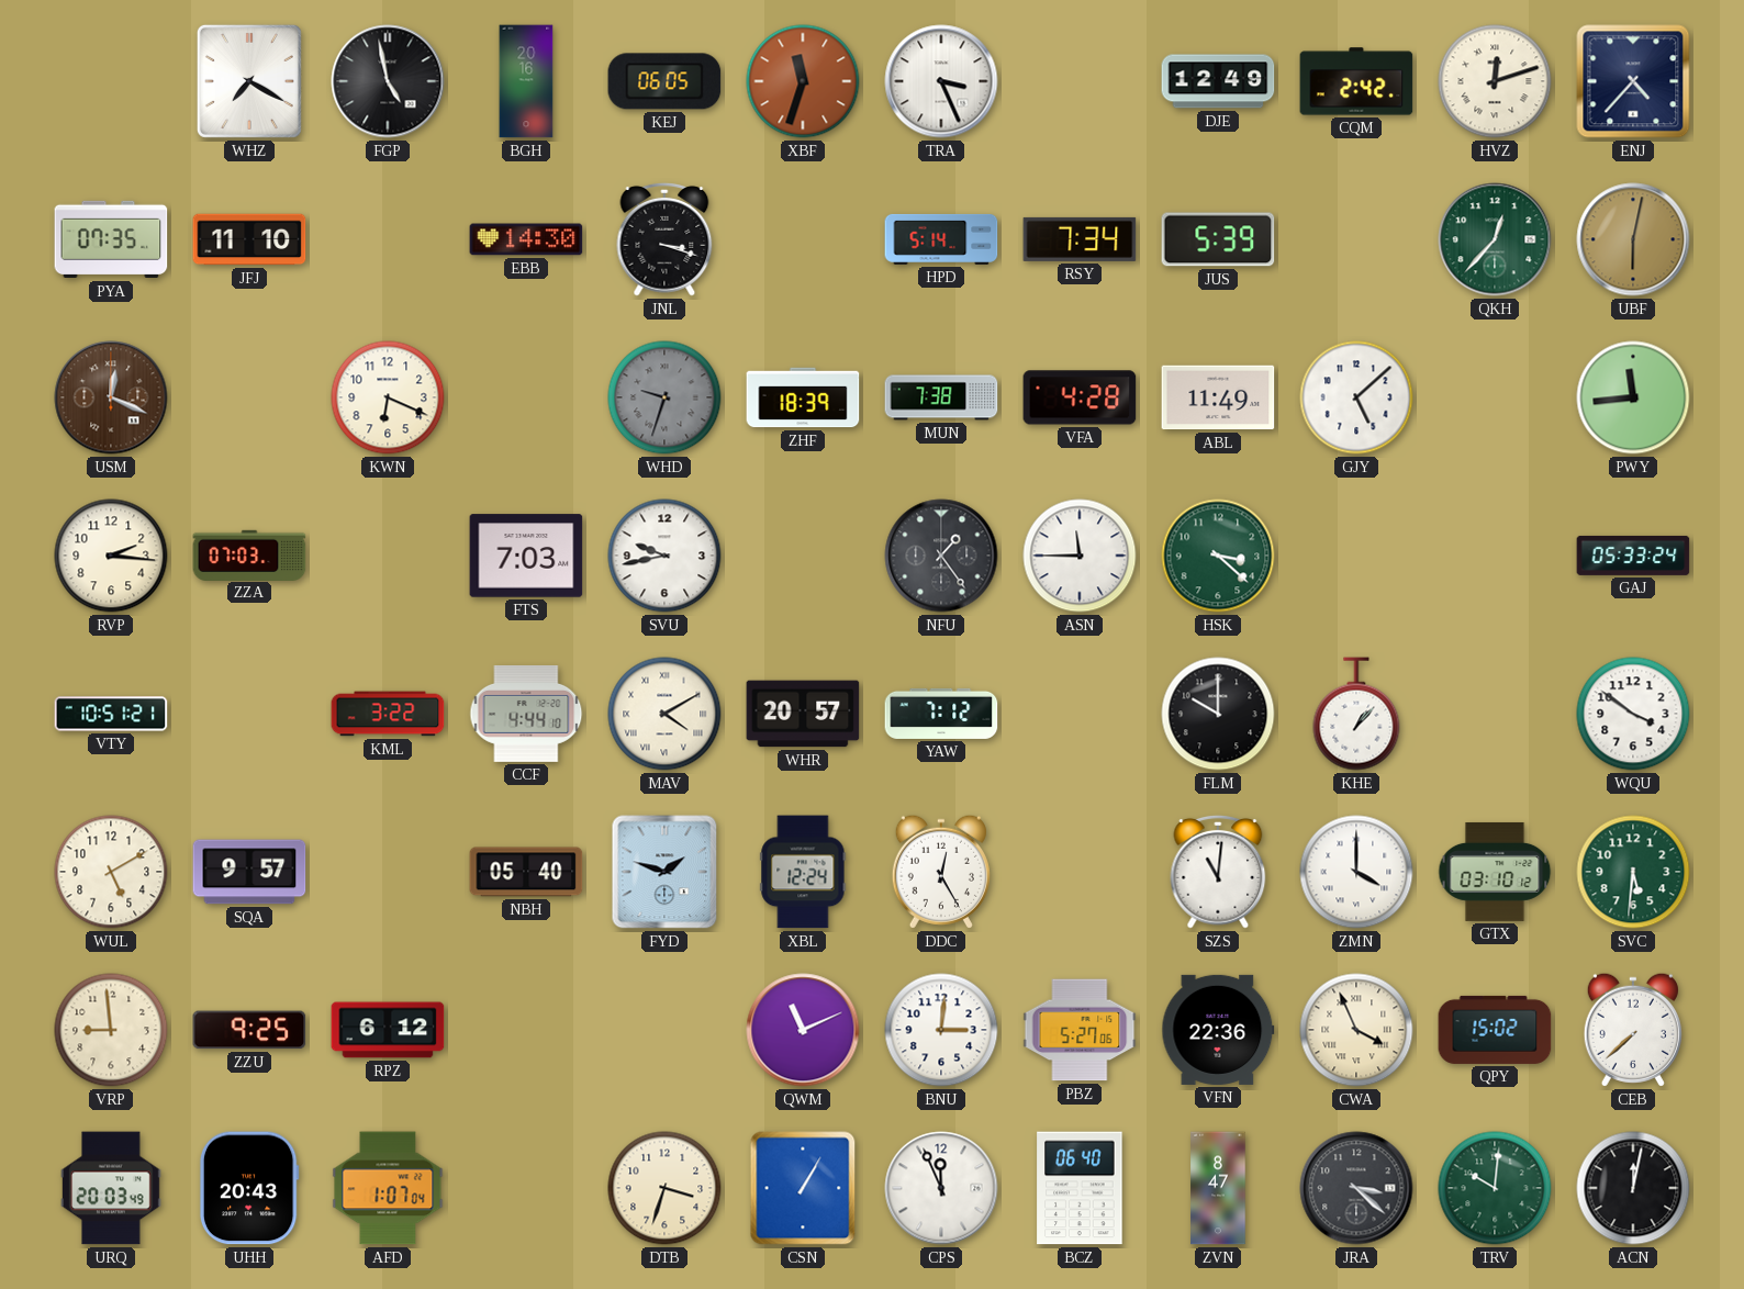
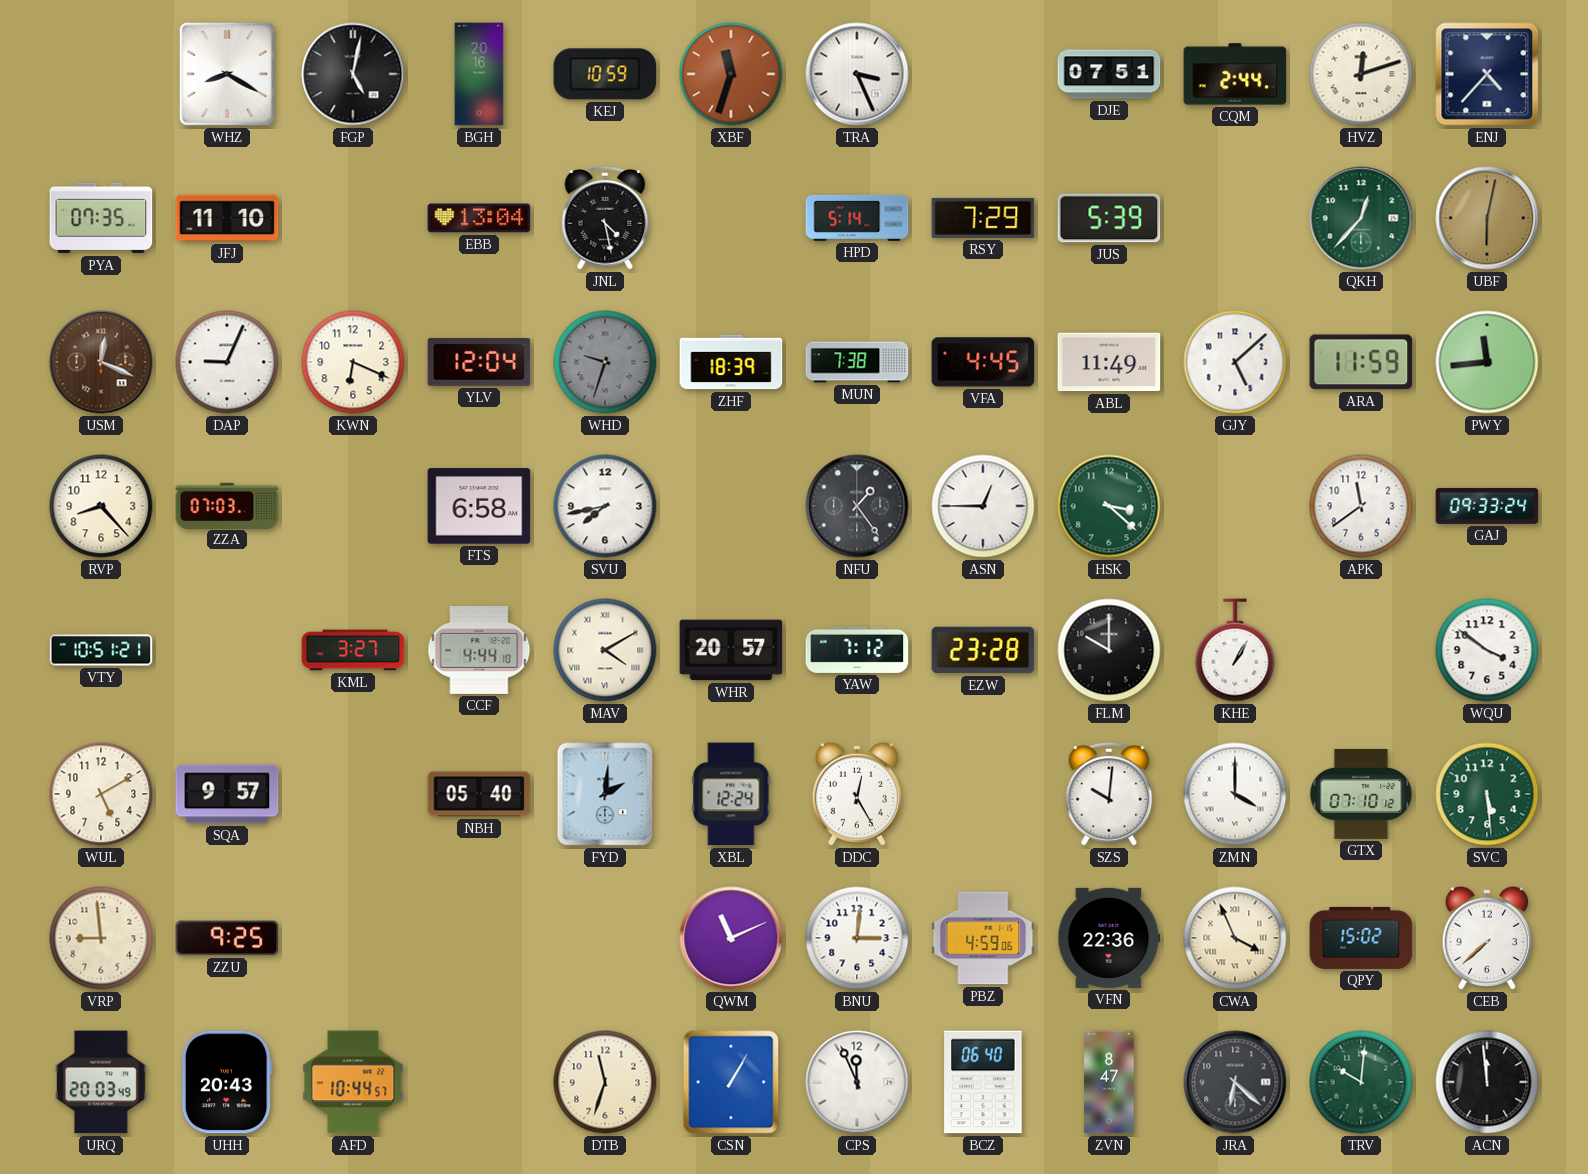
WHZ: 7:20 -> 8:20 (227, 74)
FGP: 4:58 -> 5:02 (353, 74)
KEJ: 06:05 -> 10:59 (605, 74)
DJE: 12:49 -> 07:51 (1109, 74)
CQM: 2:42 -> 2:44 (1235, 74)
EBB: 14:30 -> 13:04 (479, 218)
JNL: 3:18 -> 4:28 (605, 218)
RSY: 7:34 -> 7:29 (983, 218)
DAP: none -> 9:04 (227, 362)
YLV: none -> 12:04 (479, 363)
VFA: 4:28 -> 4:45 (983, 362)
ARA: none -> 11:59 (1361, 362)
RVP: 2:16 -> 8:23 (101, 506)
FTS: 7:03 -> 6:58 (479, 506)
SVU: 9:43 -> 7:43 (605, 506)
ASN: 11:45 -> 12:45 (983, 506)
APK: none -> 11:39 (1361, 506)
GAJ: 05:33 -> 09:33 (1487, 506)
KML: 3:22 -> 3:27 (353, 650)
EZW: none -> 23:28 (983, 650)
KHE: 1:07 -> 1:05 (1235, 650)
FYD: 1:48 -> 2:01 (605, 794)
SZS: 11:01 -> 10:01 (1109, 794)
GTX: 03:10 -> 07:10 (1361, 794)
SVC: 5:31 -> 5:29 (1487, 794)
RPZ: 6:12 -> none (388, 1030)
PBZ: 5:27 -> 4:59 (983, 938)
AFD: 1:07 -> 10:44 (353, 1082)
DTB: 3:33 -> 11:33 (605, 1082)
JRA: 3:22 -> 6:22 (1235, 1082)
ACN: 12:02 -> 11:59 (1487, 1082)
